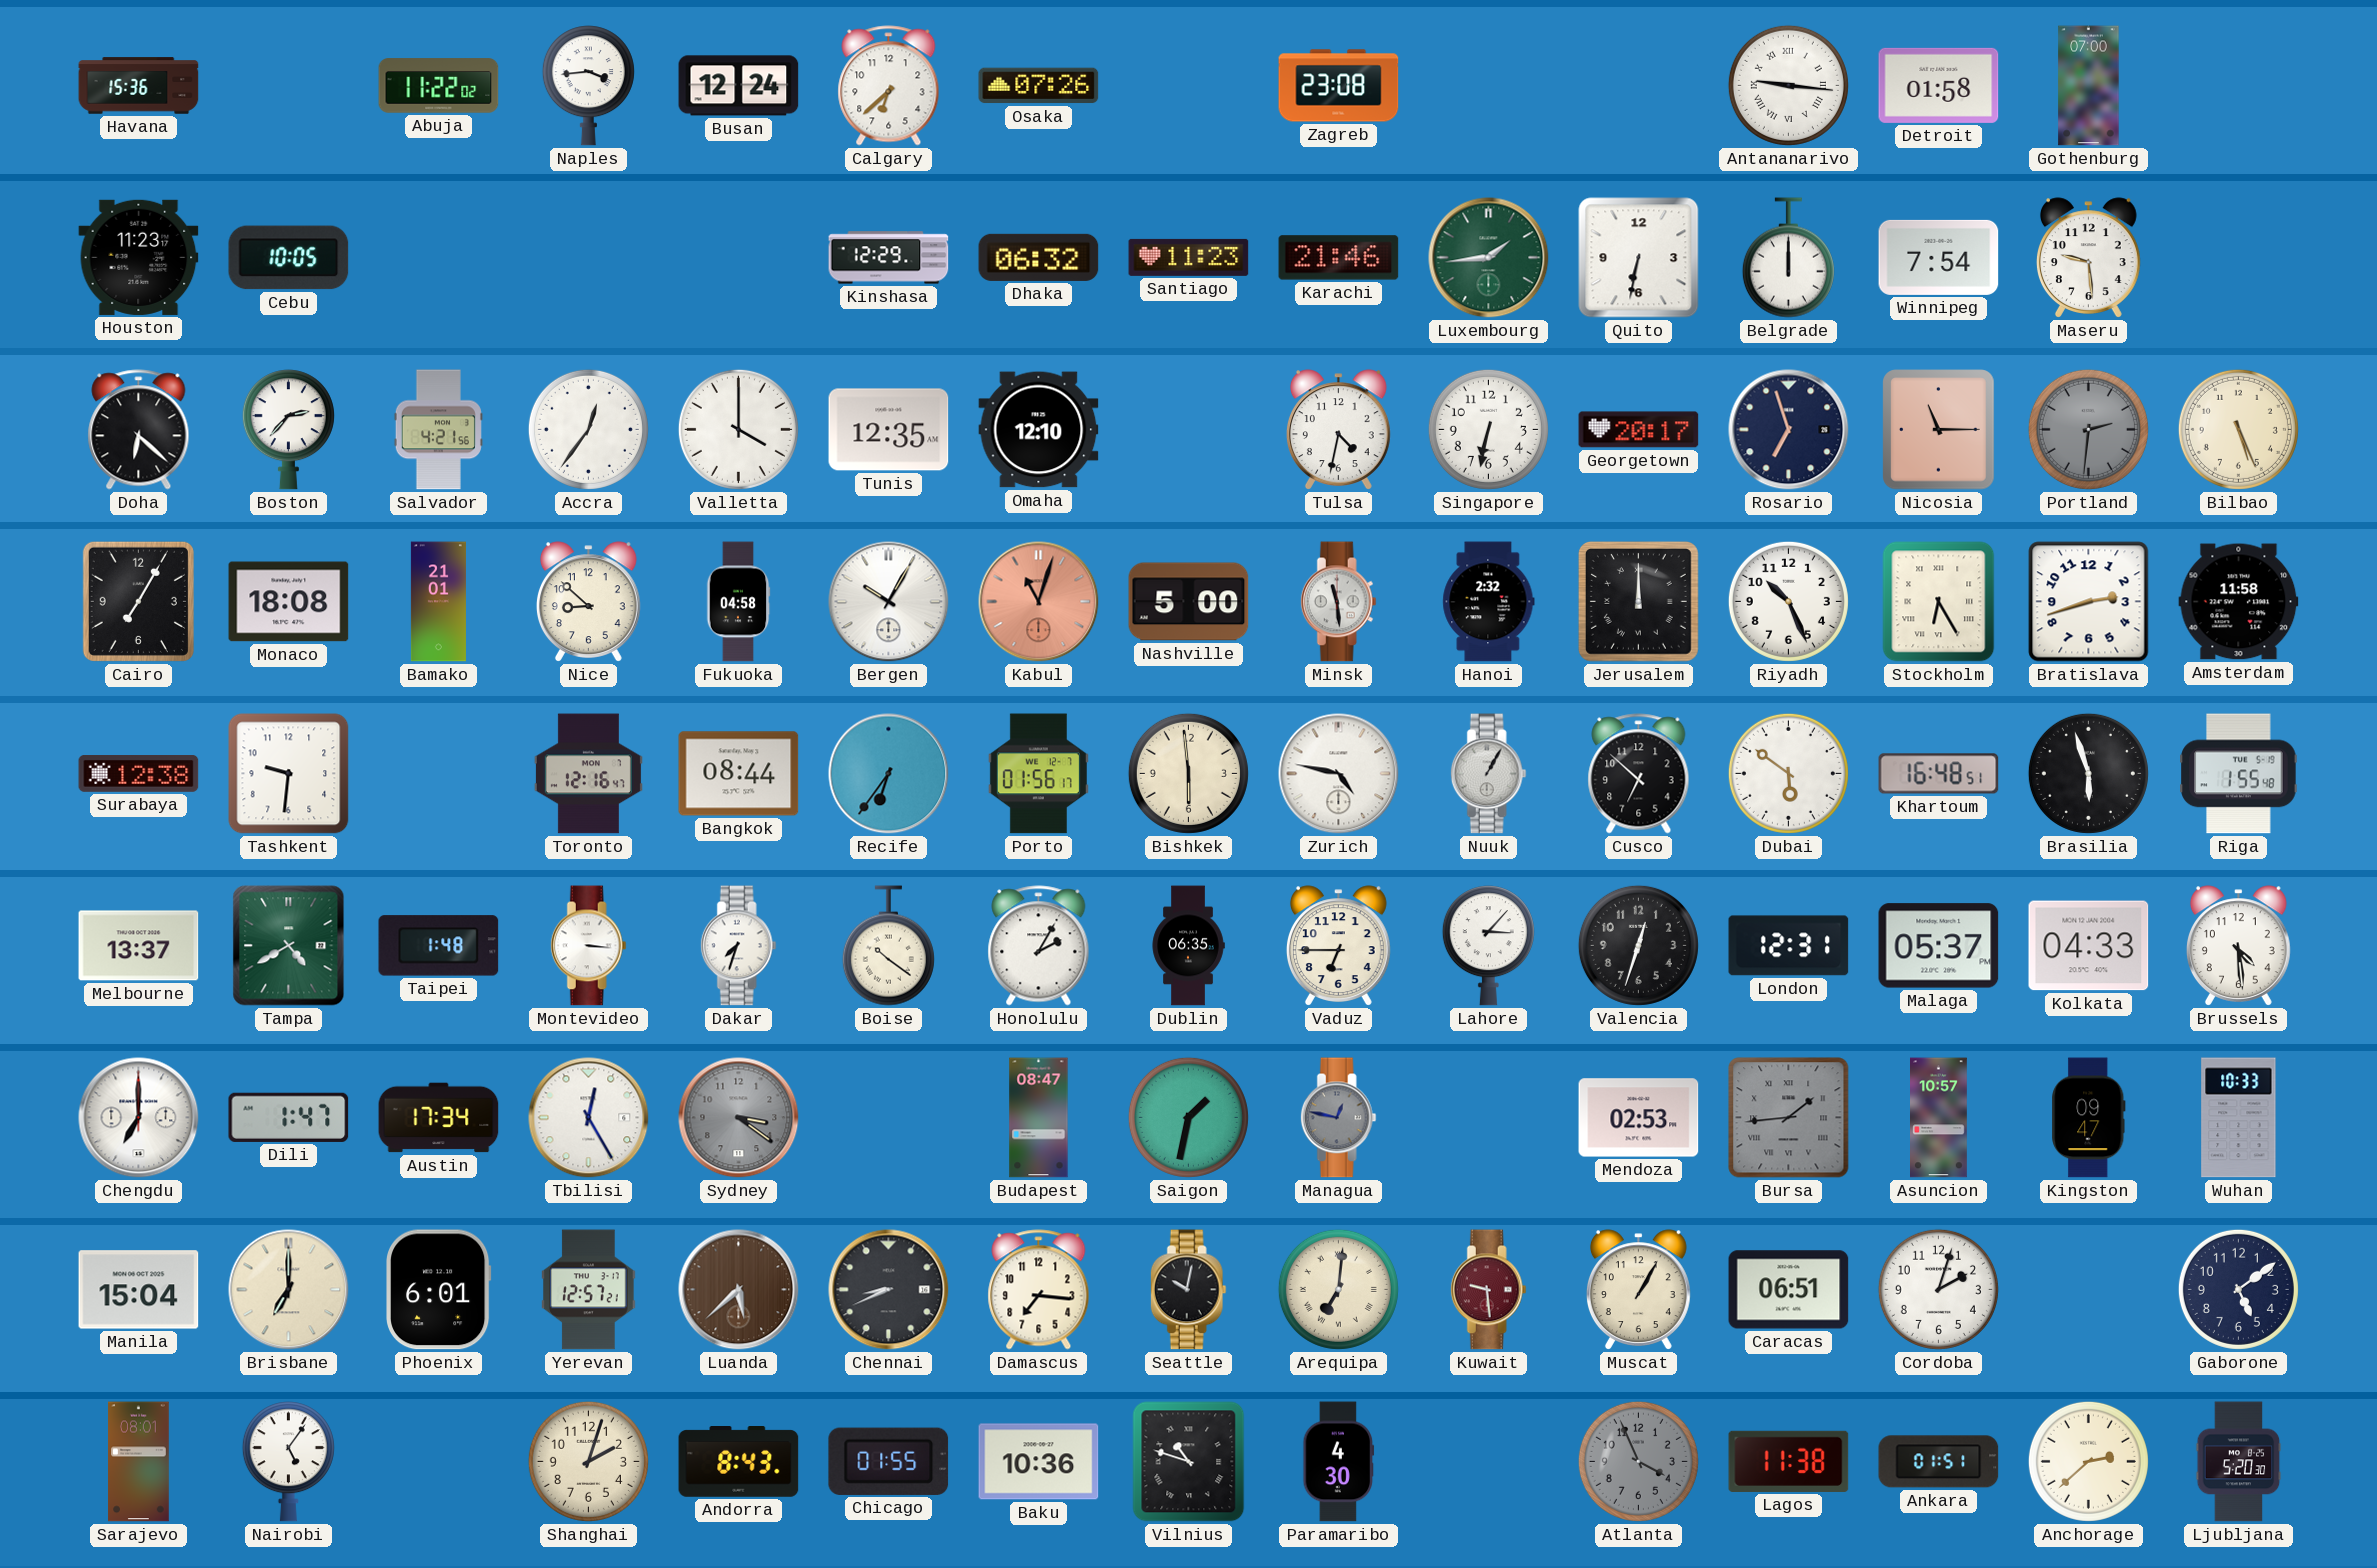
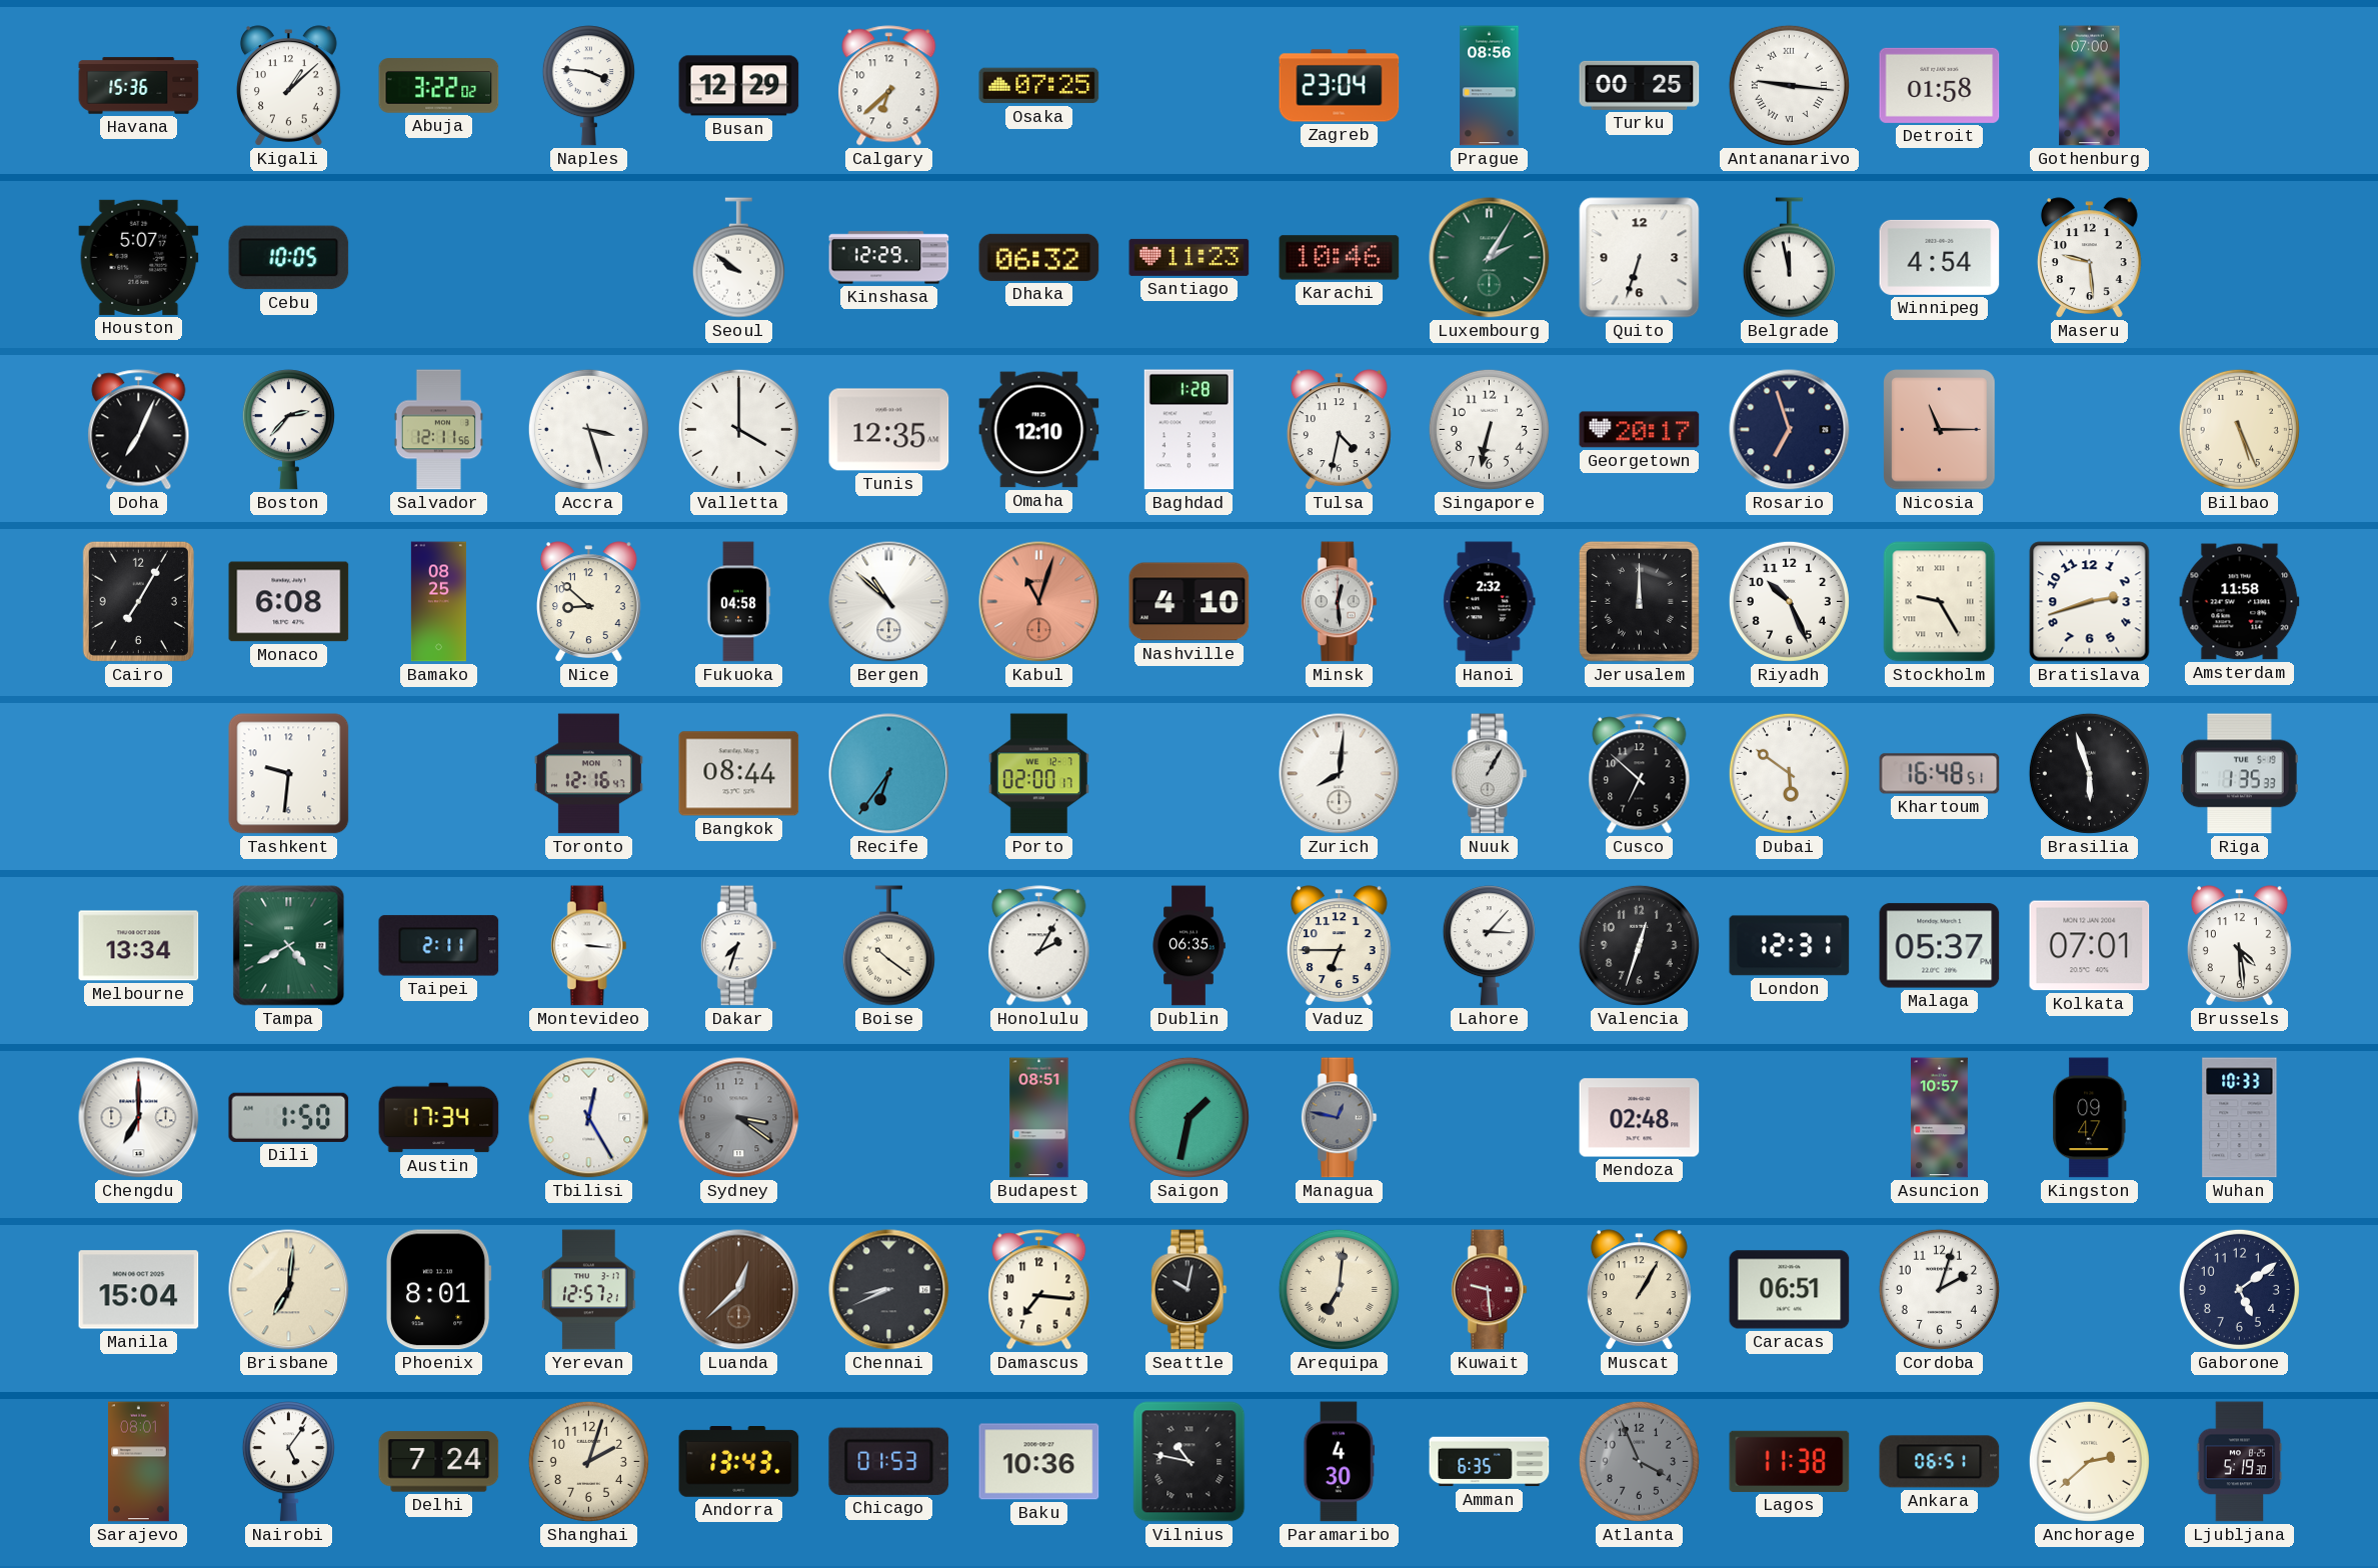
Kigali: none -> 1:08 (288, 86)
Abuja: 11:22 -> 3:22 (439, 86)
Naples: 3:44 -> 3:46 (588, 86)
Busan: 12:24 -> 12:29 (739, 86)
Osaka: 07:26 -> 07:25 (1039, 86)
Zagreb: 23:08 -> 23:04 (1340, 86)
Prague: none -> 08:56 (1490, 86)
Turku: none -> 00:25 (1640, 85)
Houston: 11:23 -> 5:07 (139, 257)
Seoul: none -> 9:51 (738, 258)
Karachi: 21:46 -> 10:46 (1340, 258)
Luxembourg: 1:44 -> 2:05 (1490, 258)
Quito: 6:32 -> 6:33 (1640, 258)
Belgrade: 12:00 -> 11:58 (1789, 258)
Winnipeg: 7:54 -> 4:54 (1940, 257)
Doha: 6:22 -> 7:04 (139, 430)
Salvador: 4:21 -> 12:11 (438, 430)
Accra: 12:36 -> 3:27 (588, 429)
Baghdad: none -> 1:28 (1188, 430)
Portland: 2:31 -> none (2088, 429)
Monaco: 18:08 -> 6:08 (289, 602)
Bamako: 21:01 -> 08:25 (438, 602)
Bergen: 10:05 -> 10:52 (889, 602)
Nashville: 5:00 -> 4:10 (1190, 602)
Minsk: 11:29 -> 12:29 (1339, 602)
Stockholm: 6:25 -> 9:25 (1940, 602)
Surabaya: 12:38 -> none (139, 774)
Porto: 01:56 -> 02:00 (1038, 774)
Bishkek: 5:59 -> none (1188, 773)
Zurich: 4:47 -> 8:01 (1340, 774)
Riga: 1:55 -> 1:35 (2240, 774)
Melbourne: 13:37 -> 13:34 (139, 946)
Taipei: 1:48 -> 2:11 (439, 946)
Kolkata: 04:33 -> 07:01 (2090, 946)
Dili: 1:47 -> 1:50 (289, 1117)
Budapest: 08:47 -> 08:51 (1039, 1118)
Mendoza: 02:53 -> 02:48 (1640, 1118)
Bursa: 1:44 -> none (1789, 1118)
Brisbane: 7:00 -> 7:01 (289, 1290)
Phoenix: 6:01 -> 8:01 (439, 1290)
Luanda: 5:38 -> 12:38 (739, 1290)
Delhi: none -> 7:24 (439, 1462)
Andorra: 8:43 -> 13:43 (739, 1462)
Chicago: 01:55 -> 01:53 (889, 1461)
Vilnius: 10:48 -> 10:47 (1190, 1462)
Amman: none -> 6:35 (1490, 1462)
Ankara: 01:51 -> 06:51 (1940, 1462)
Ljubljana: 5:20 -> 5:19 (2240, 1462)
